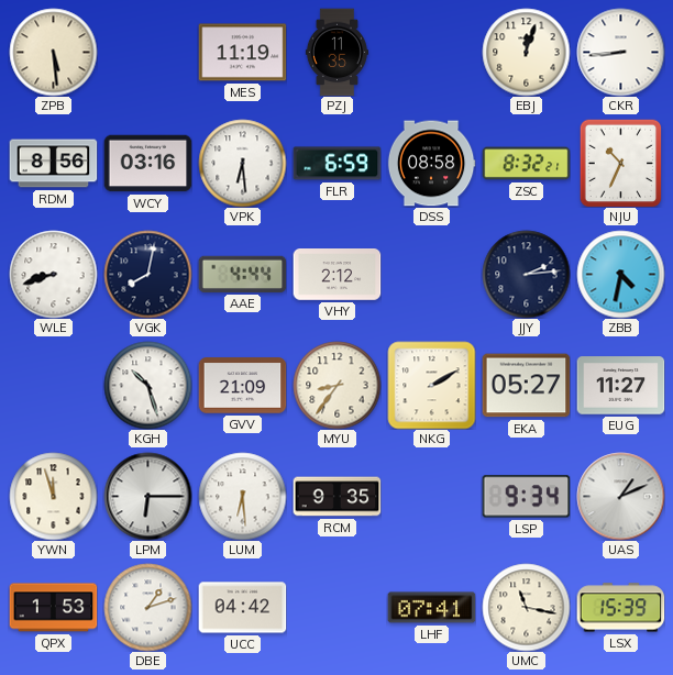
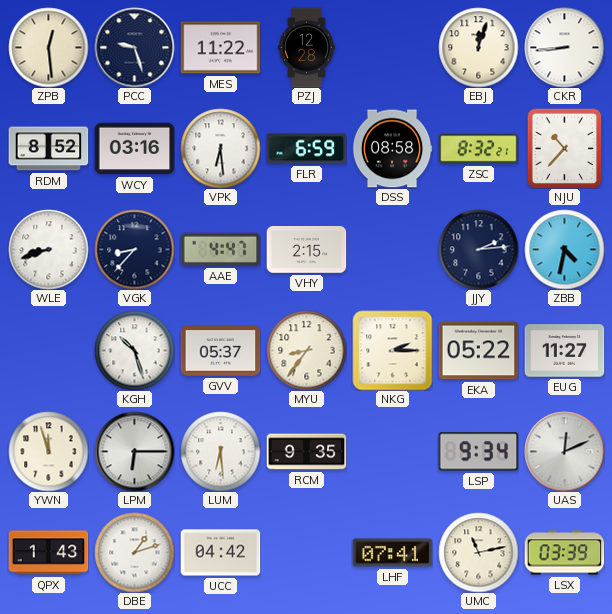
ZPB: 5:29 -> 12:29 (48, 47)
PCC: none -> 9:27 (134, 47)
MES: 11:19 -> 11:22 (220, 48)
PZJ: 11:35 -> 12:28 (306, 47)
RDM: 8:56 -> 8:52 (48, 149)
NJU: 10:34 -> 10:37 (565, 148)
VGK: 8:02 -> 8:37 (134, 249)
AAE: 4:44 -> 4:47 (220, 249)
VHY: 2:12 -> 2:15 (306, 250)
GVV: 21:09 -> 05:37 (220, 351)
NKG: 2:10 -> 2:15 (392, 350)
EKA: 05:27 -> 05:22 (478, 351)
UAS: 1:11 -> 12:11 (564, 451)
QPX: 1:53 -> 1:43 (48, 553)
UMC: 11:17 -> 11:13 (478, 552)
LSX: 15:39 -> 03:39 (564, 553)
